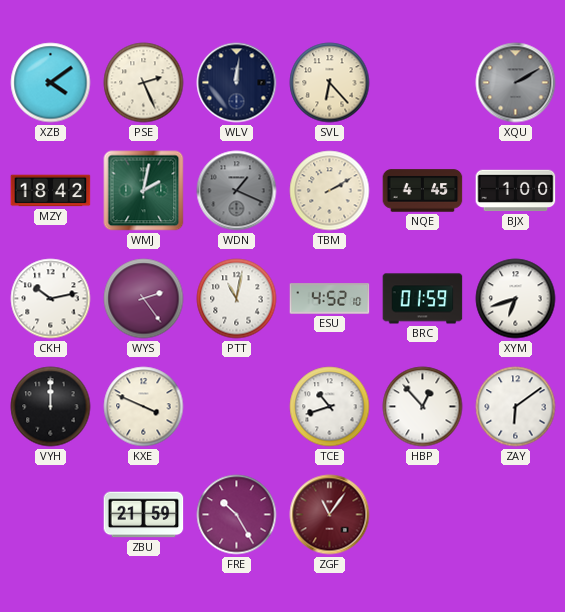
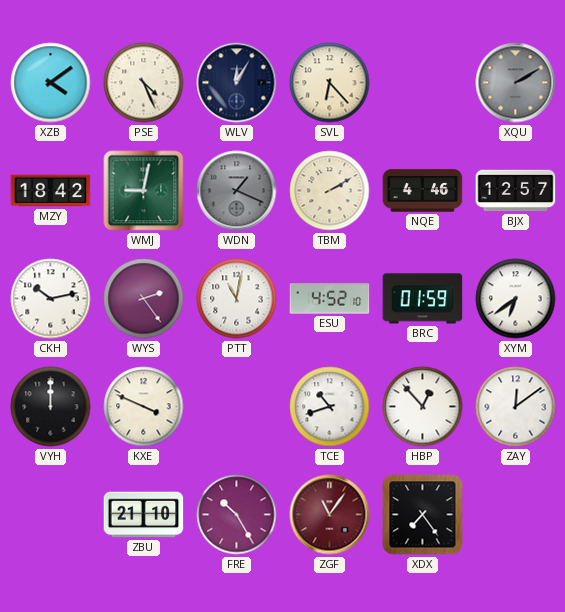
PSE: 2:26 -> 4:26 (144, 83)
WLV: 12:01 -> 12:05 (237, 83)
WMJ: 2:02 -> 9:02 (144, 191)
NQE: 4:45 -> 4:46 (423, 191)
BJX: 1:00 -> 12:57 (516, 191)
XYM: 6:42 -> 6:39 (516, 299)
ZAY: 6:09 -> 12:09 (516, 407)
ZBU: 21:59 -> 21:10 (144, 515)
XDX: none -> 7:24 (423, 515)
